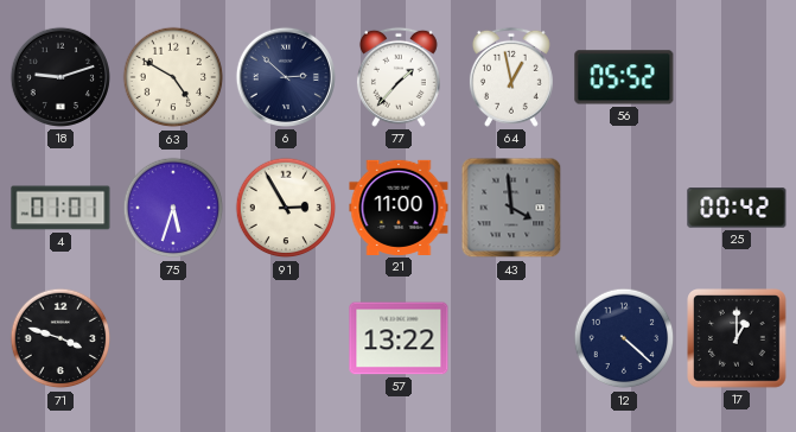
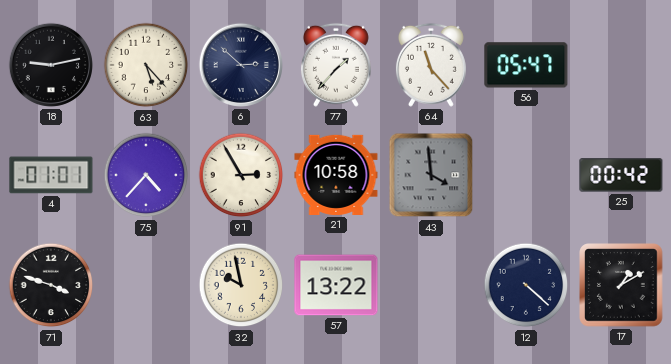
18: 9:12 -> 9:13 (51, 65)
63: 4:50 -> 5:23 (146, 65)
64: 12:58 -> 11:23 (431, 65)
56: 05:52 -> 05:47 (526, 65)
75: 5:33 -> 4:37 (146, 175)
21: 11:00 -> 10:58 (336, 175)
32: none -> 9:58 (241, 285)
17: 1:00 -> 1:10 (621, 285)
